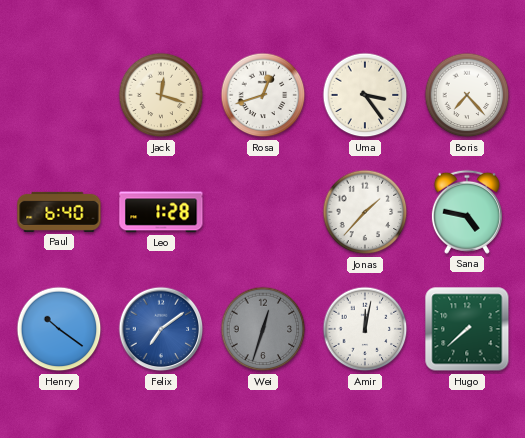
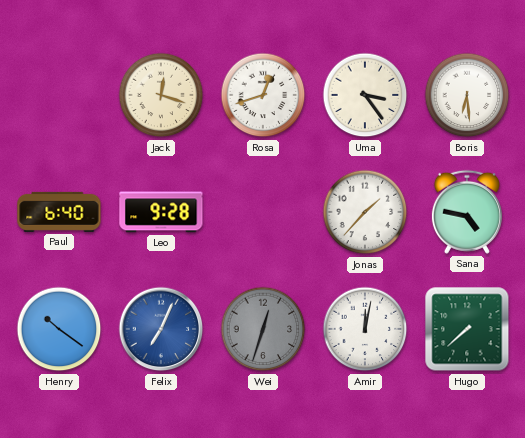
Boris: 7:23 -> 6:29 (467, 95)
Leo: 1:28 -> 9:28 (161, 212)
Felix: 7:09 -> 7:04 (161, 329)
